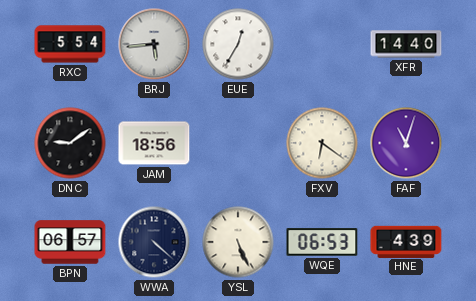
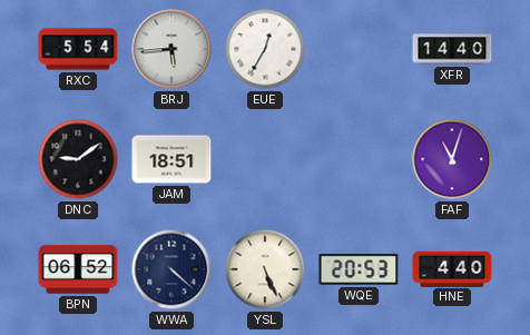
JAM: 18:56 -> 18:51 (171, 159)
FXV: 6:21 -> none (322, 143)
BPN: 06:57 -> 06:52 (78, 269)
WQE: 06:53 -> 20:53 (359, 269)
HNE: 4:39 -> 4:40 (452, 268)
